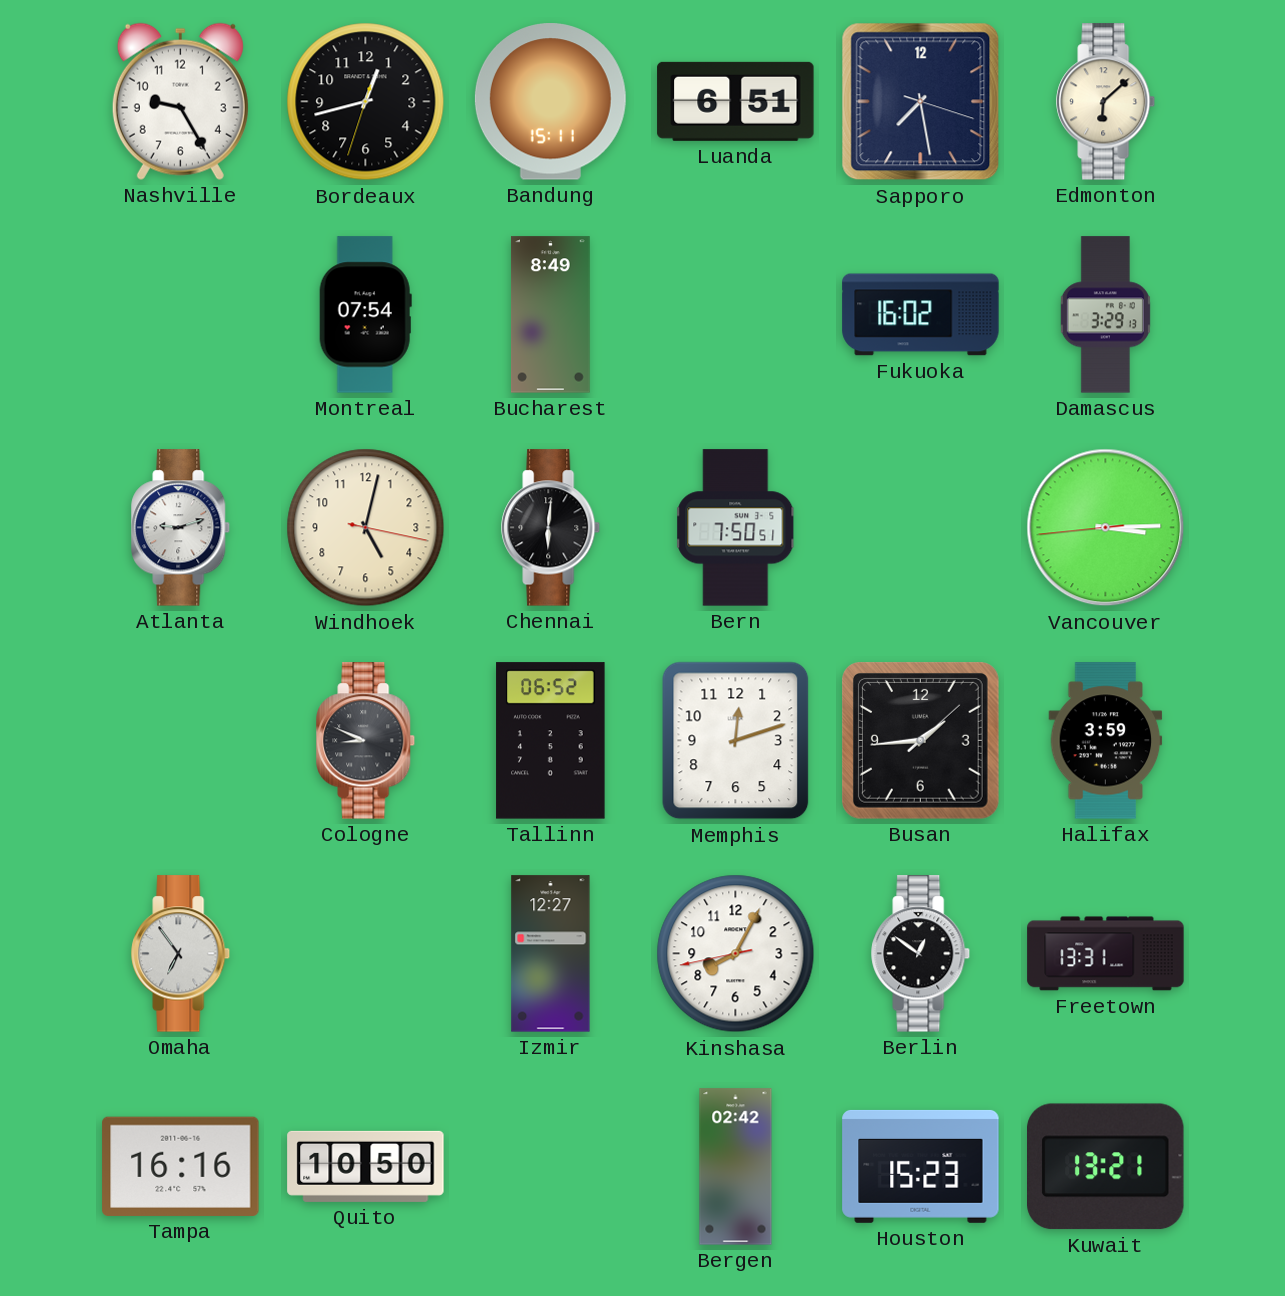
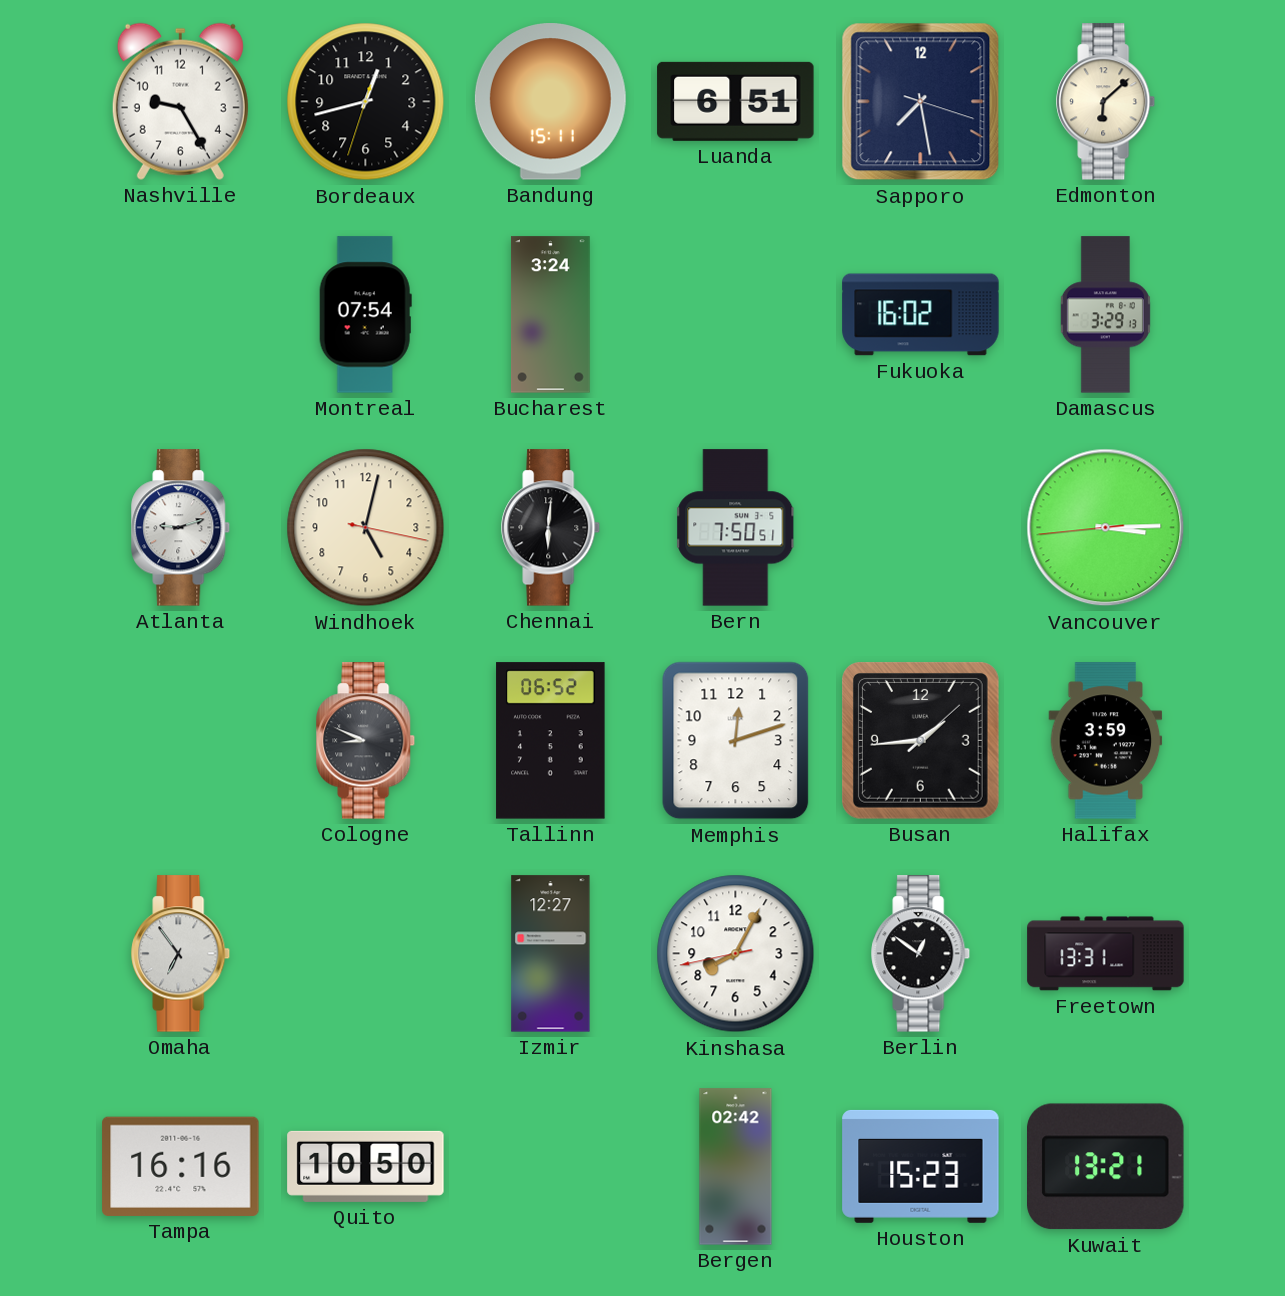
Bucharest: 8:49 -> 3:24 (551, 315)
